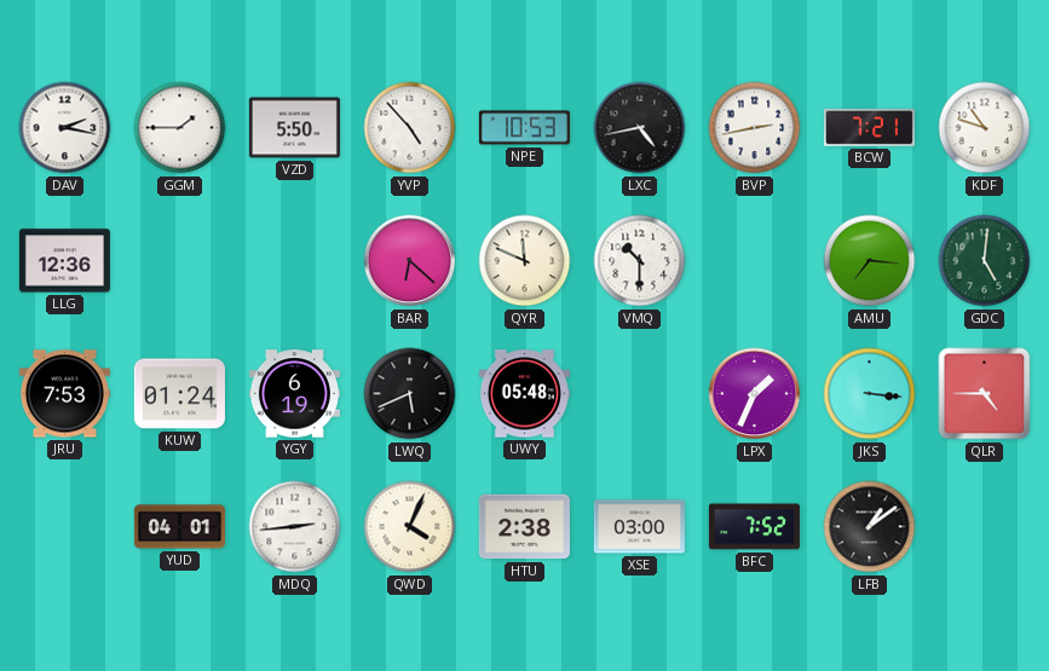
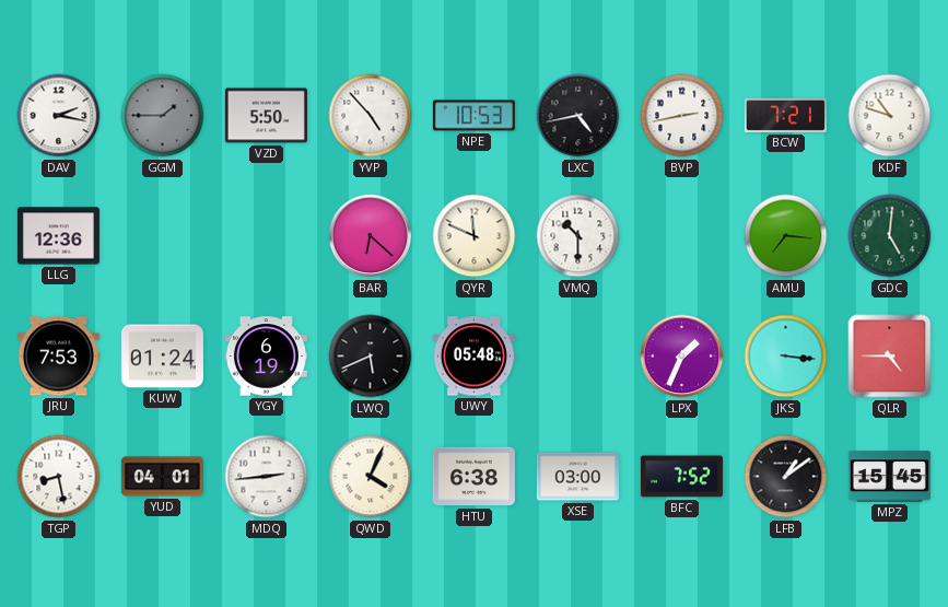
GGM dial: white -> grey (163, 116)
TGP: none -> 8:28 (59, 477)
HTU: 2:38 -> 6:38 (473, 477)
MPZ: none -> 15:45 (889, 477)
